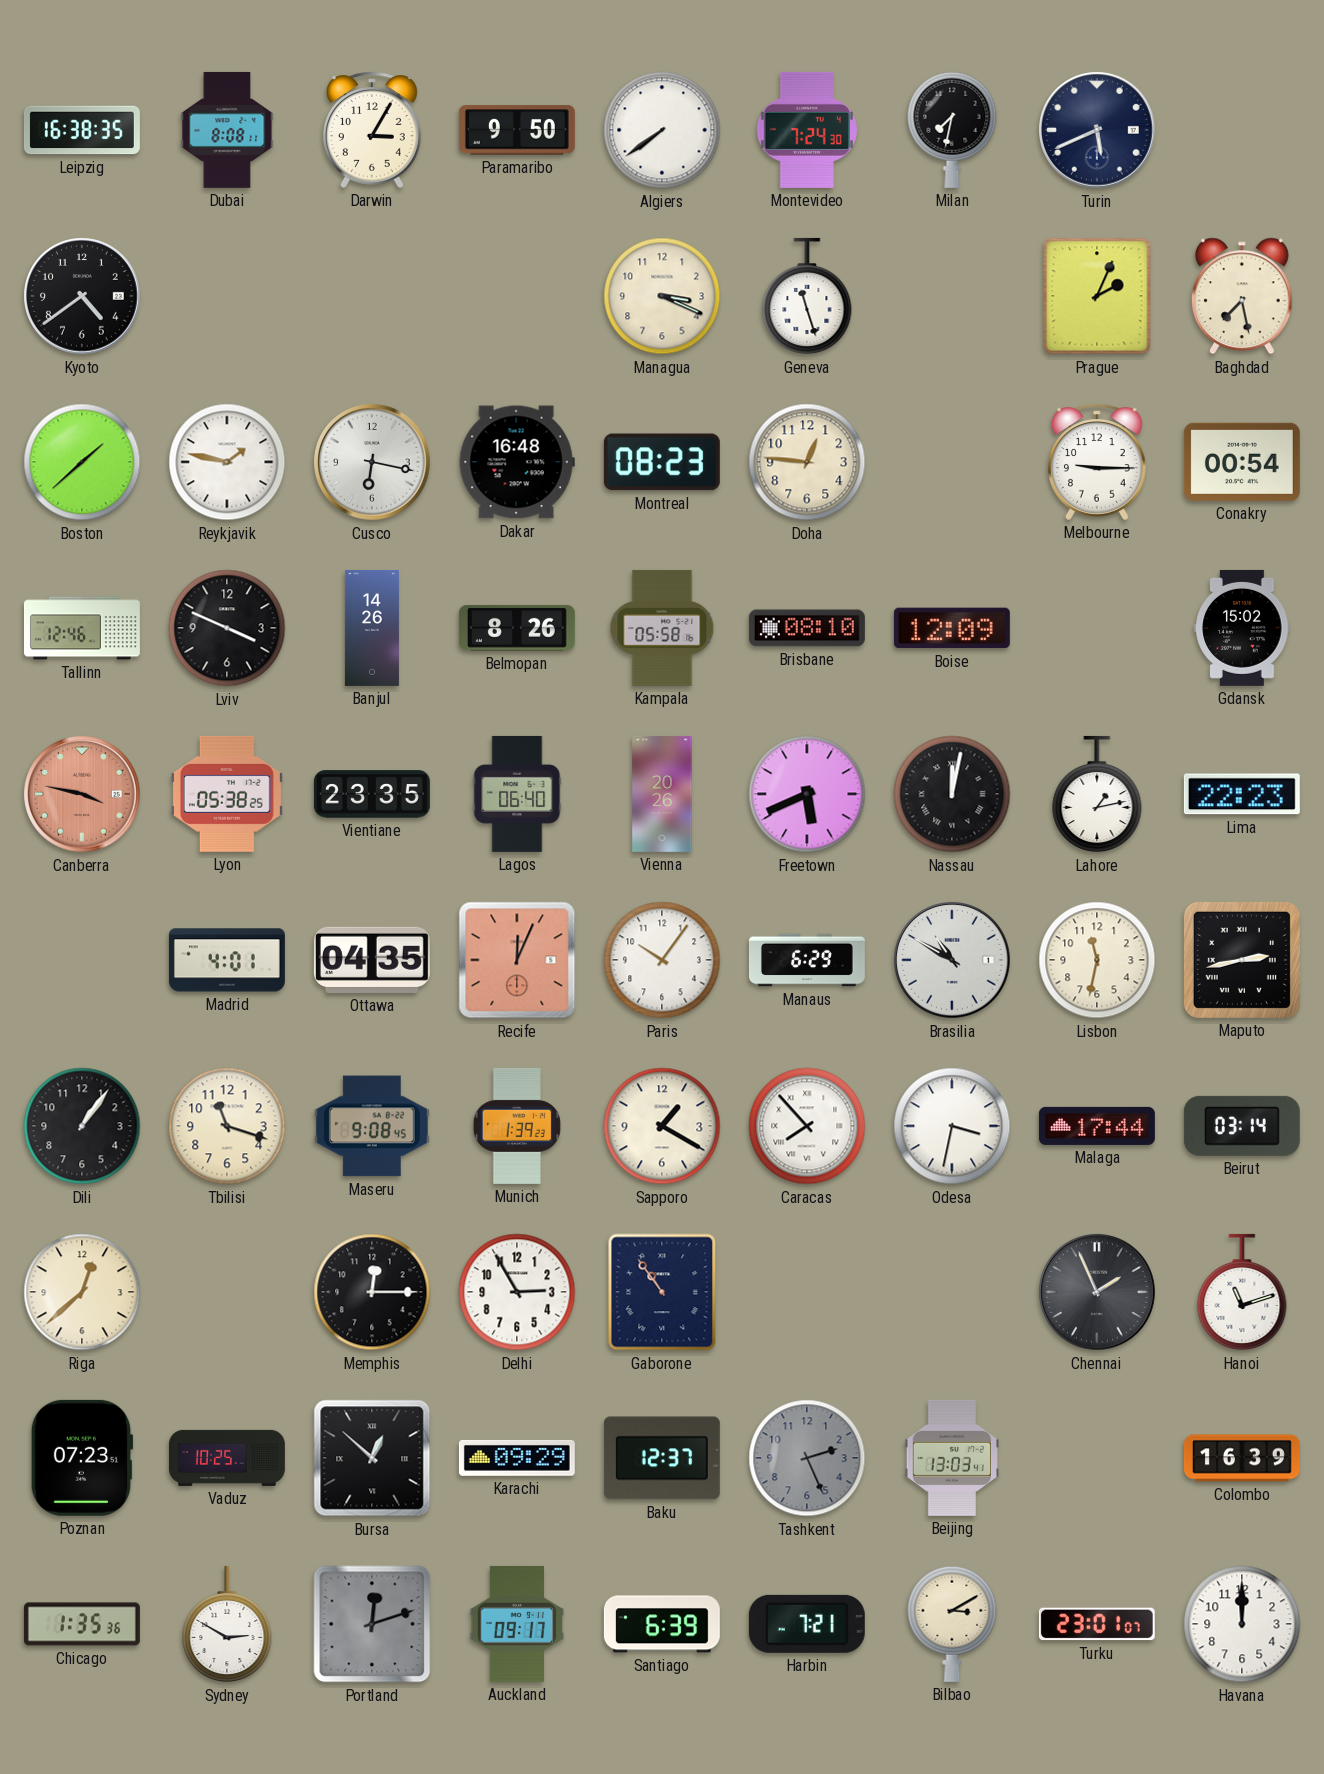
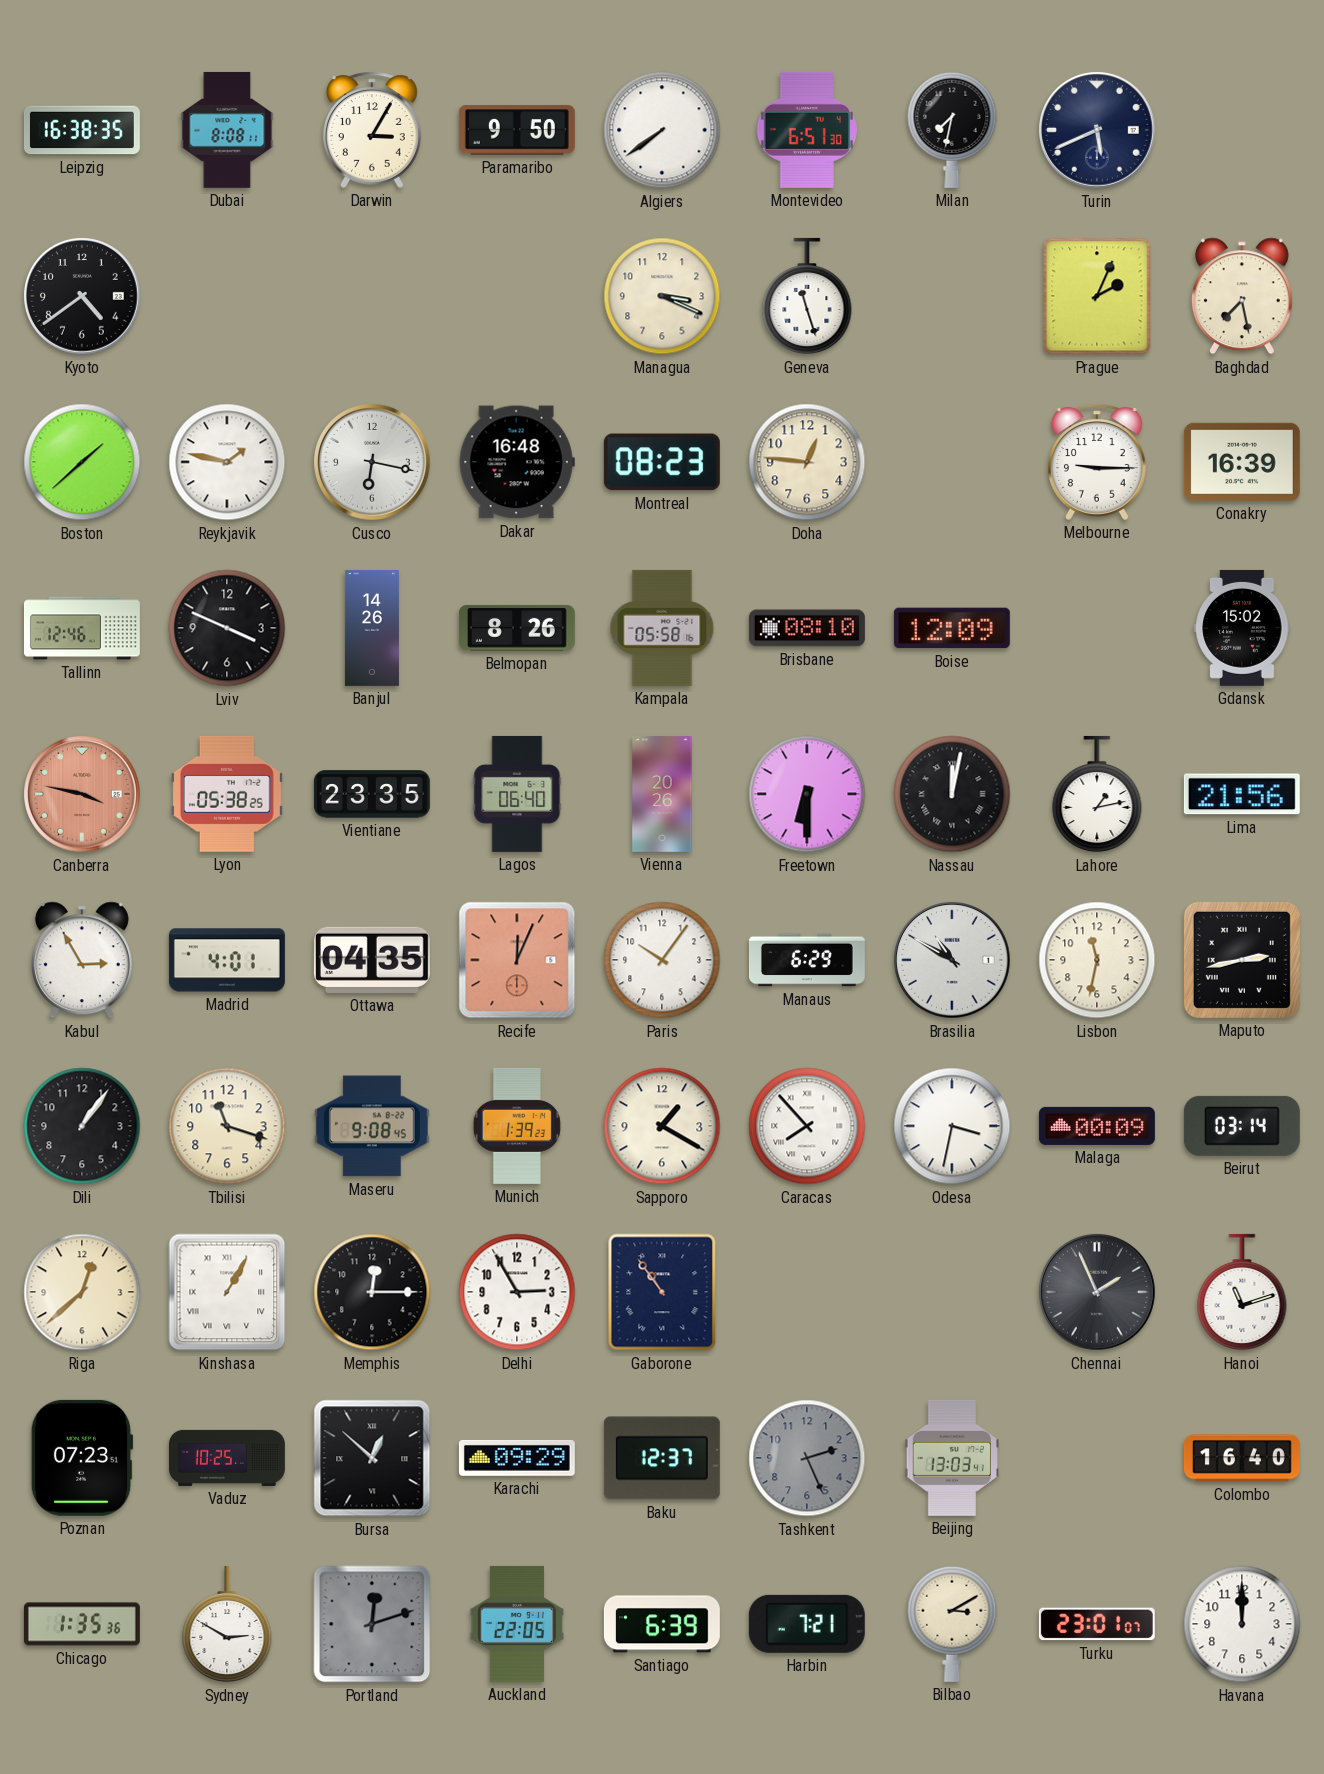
Montevideo: 7:24 -> 6:51 (807, 130)
Conakry: 00:54 -> 16:39 (1242, 462)
Freetown: 5:41 -> 6:30 (807, 794)
Lima: 22:23 -> 21:56 (1242, 794)
Kabul: none -> 2:55 (82, 960)
Malaga: 17:44 -> 00:09 (1097, 1126)
Kinshasa: none -> 1:05 (227, 1292)
Colombo: 16:39 -> 16:40 (1242, 1458)
Auckland: 09:17 -> 22:05 (517, 1624)
